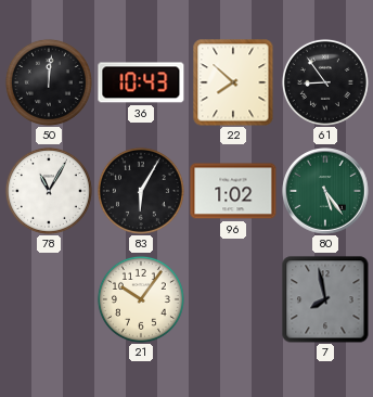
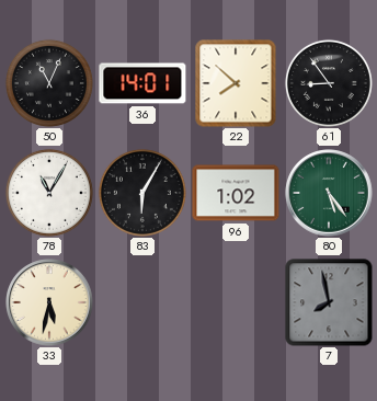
50: 12:01 -> 11:04 (49, 83)
36: 10:43 -> 14:01 (142, 83)
33: none -> 5:32 (49, 302)
21: 10:06 -> none (141, 299)
